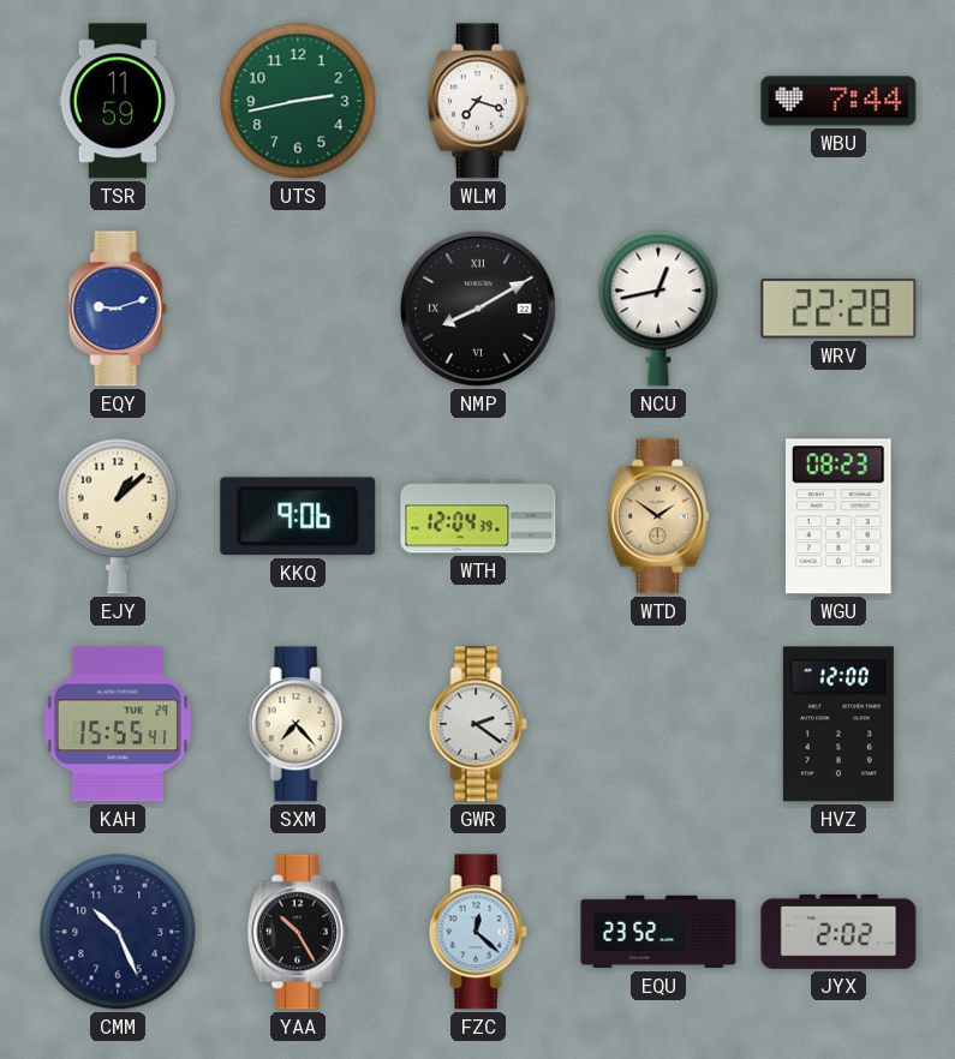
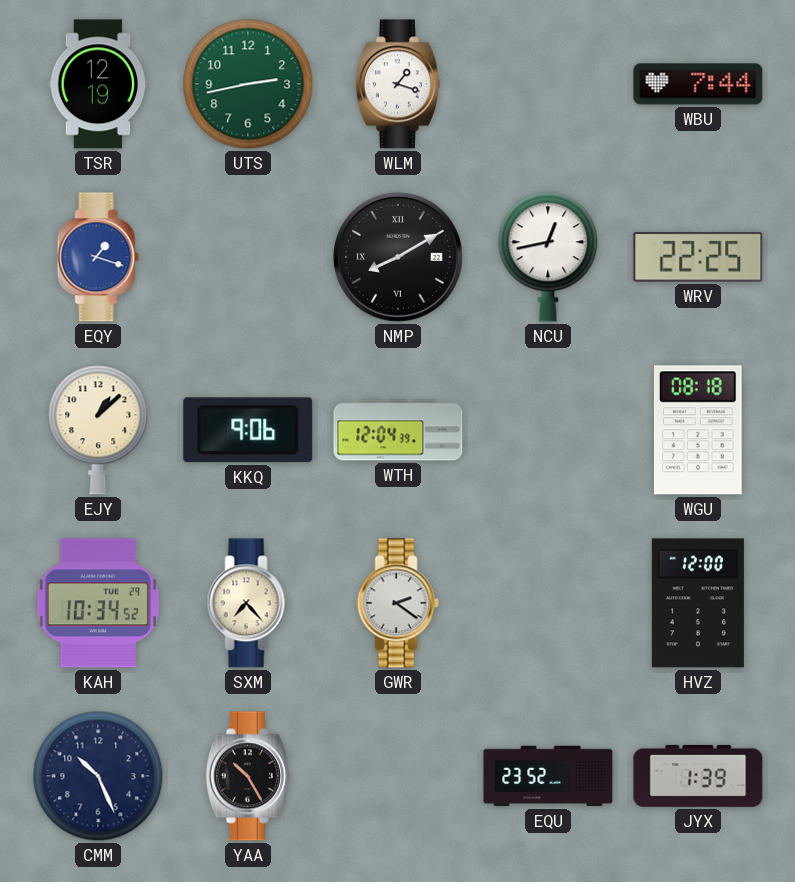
TSR: 11:59 -> 12:19 (98, 84)
WLM: 7:18 -> 1:18 (398, 84)
EQY: 9:12 -> 1:18 (98, 257)
WRV: 22:28 -> 22:25 (698, 257)
WTD: 1:51 -> none (658, 516)
WGU: 08:23 -> 08:18 (698, 430)
KAH: 15:55 -> 10:34 (98, 603)
FZC: 12:22 -> none (478, 932)
JYX: 2:02 -> 1:39 (698, 776)
